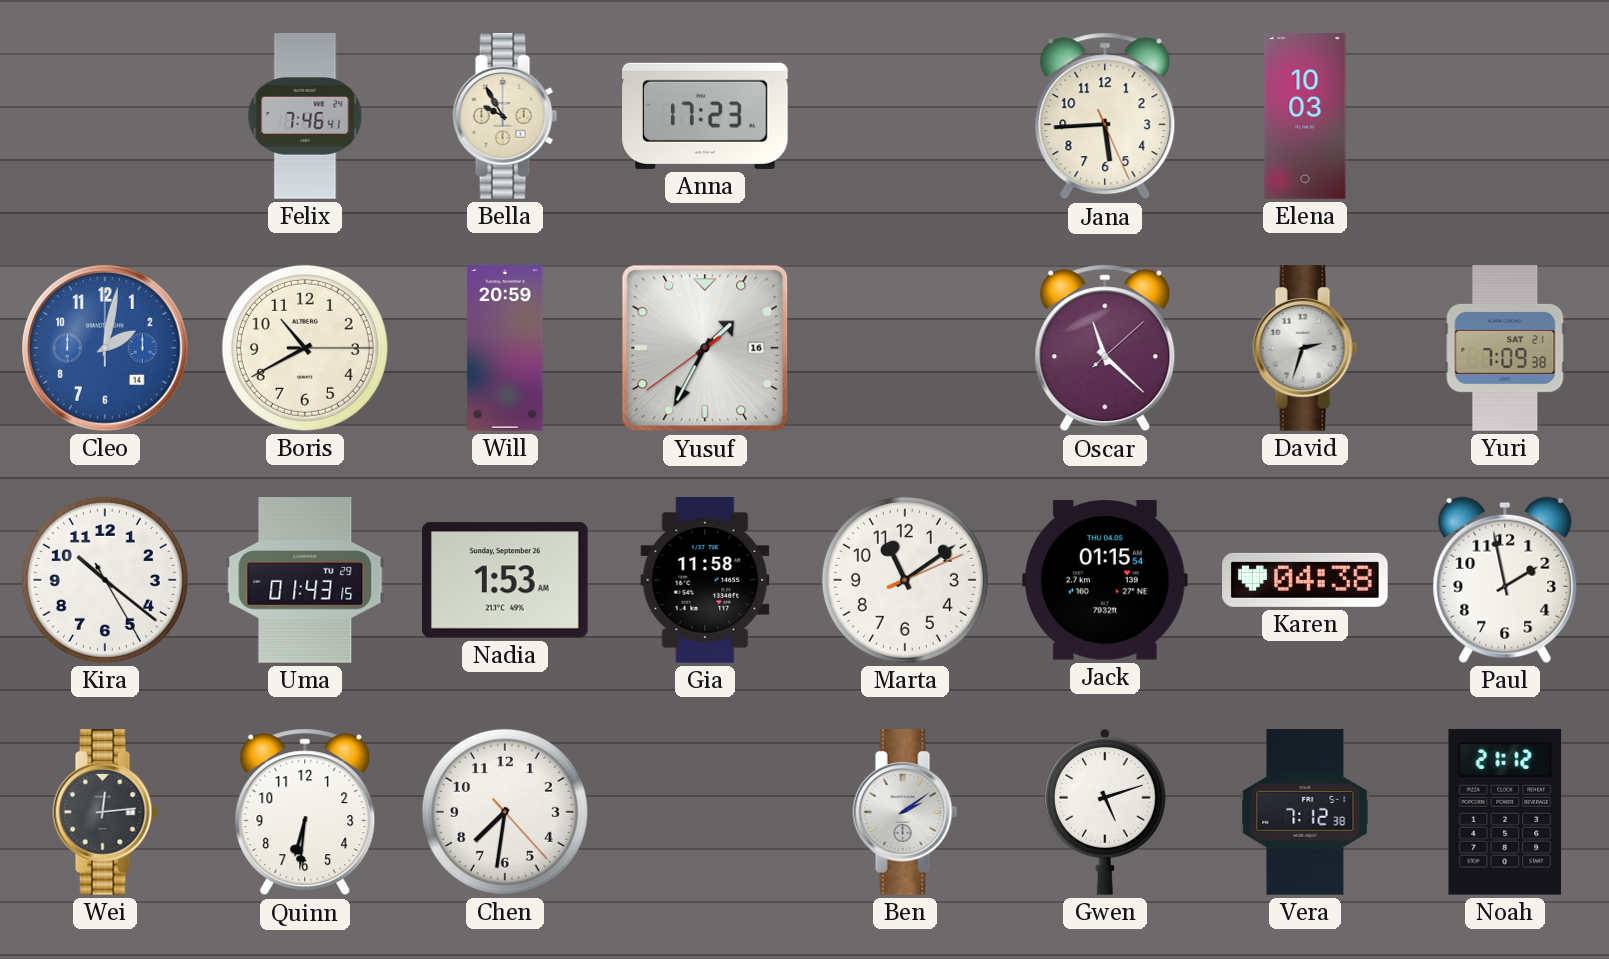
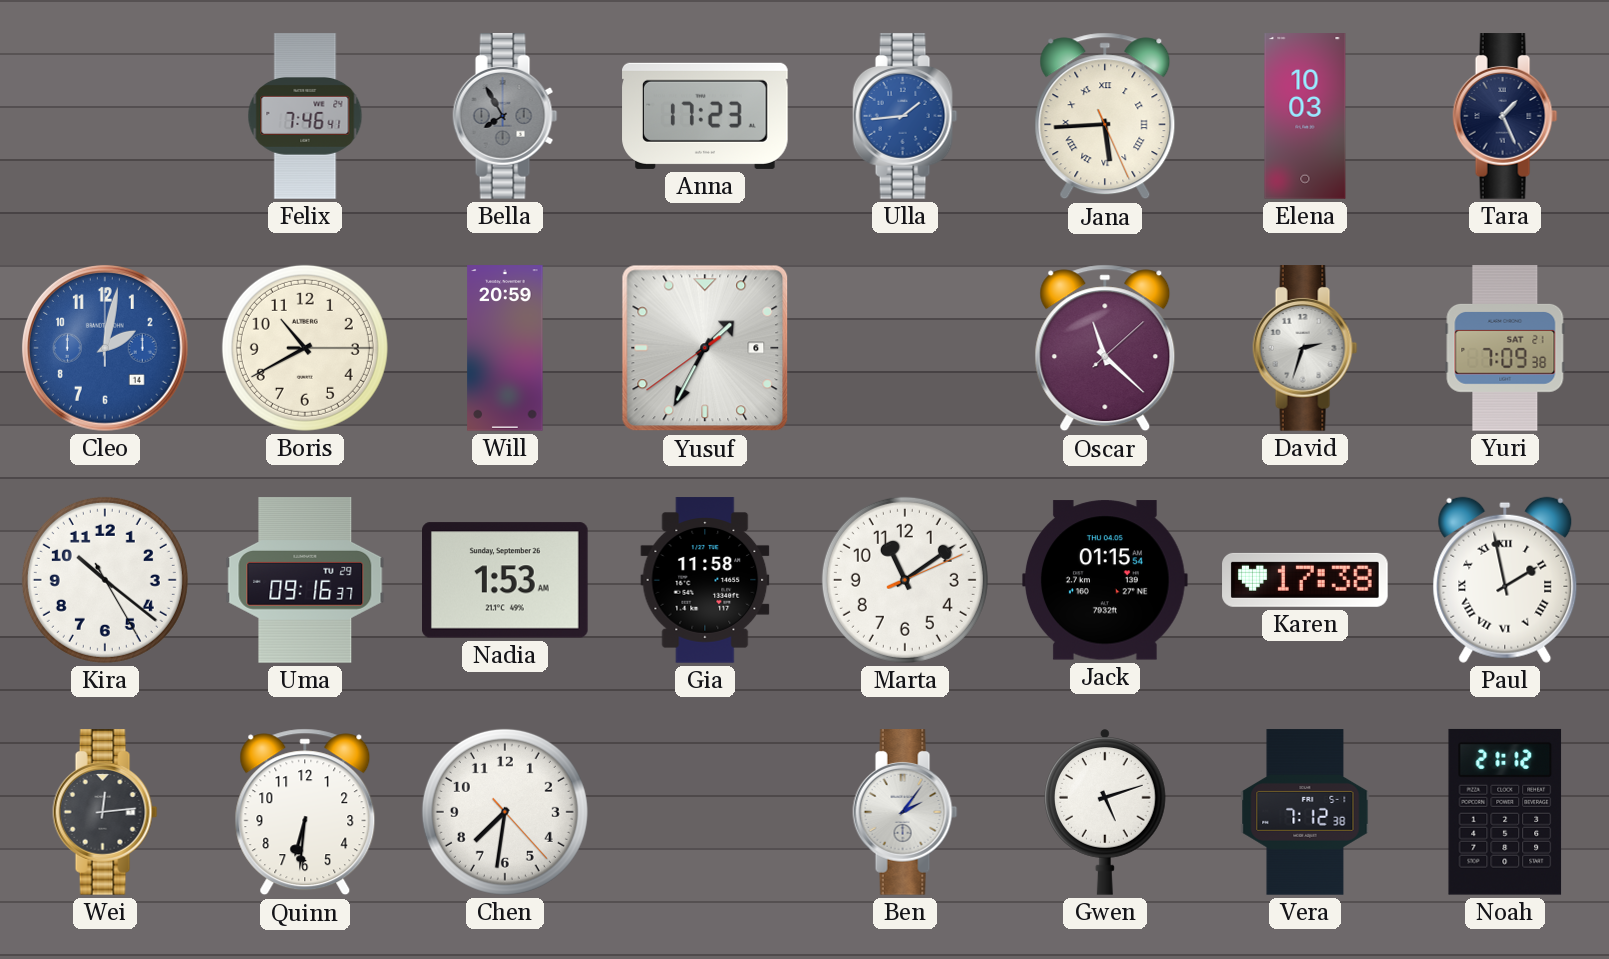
Bella: 9:55 -> 7:55 (505, 116)
Bella dial: cream -> grey (505, 116)
Ulla: none -> 1:44 (905, 116)
Jana numerals: Arabic -> Roman (1105, 116)
Tara: none -> 1:26 (1505, 116)
Yusuf date: 16 -> 6 (705, 348)
Uma: 01:43 -> 09:16 (305, 580)
Karen: 04:38 -> 17:38 (1305, 580)
Paul numerals: Arabic -> Roman (1505, 580)
Ben: 2:09 -> 2:06 (905, 812)
